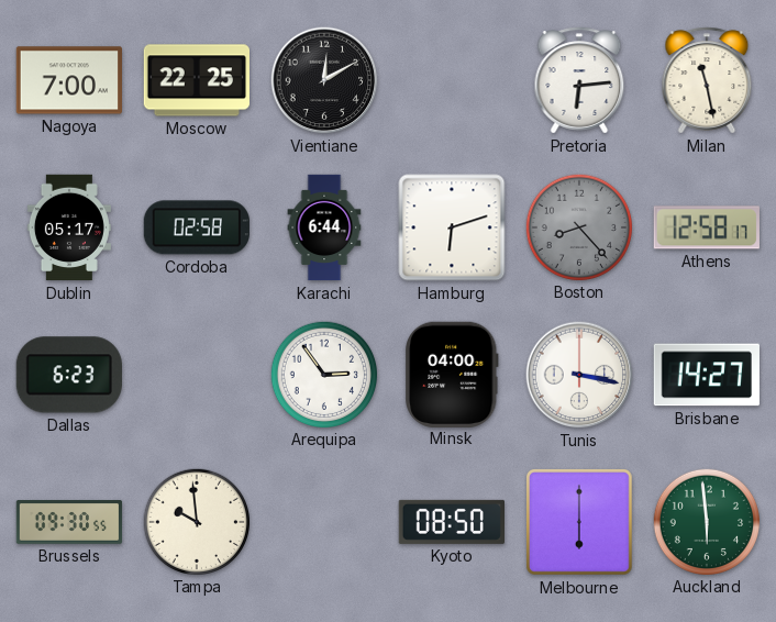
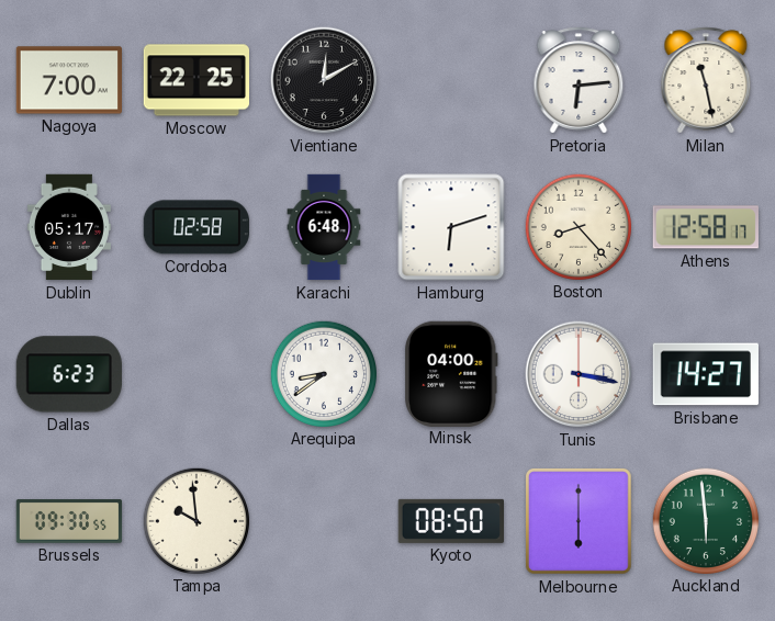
Karachi: 6:44 -> 6:48 (324, 227)
Boston dial: grey -> cream (577, 226)
Arequipa: 2:54 -> 8:39 (323, 373)
